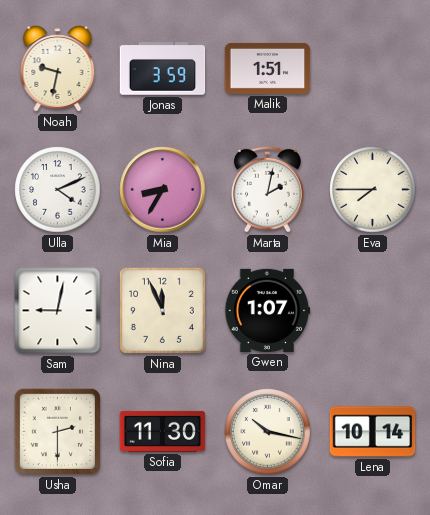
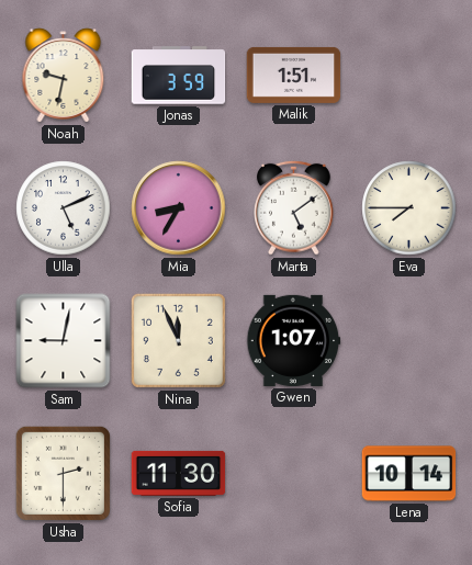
Ulla: 4:11 -> 5:11 (64, 208)
Marta: 2:02 -> 5:09 (294, 207)
Omar: 10:17 -> none (268, 432)
